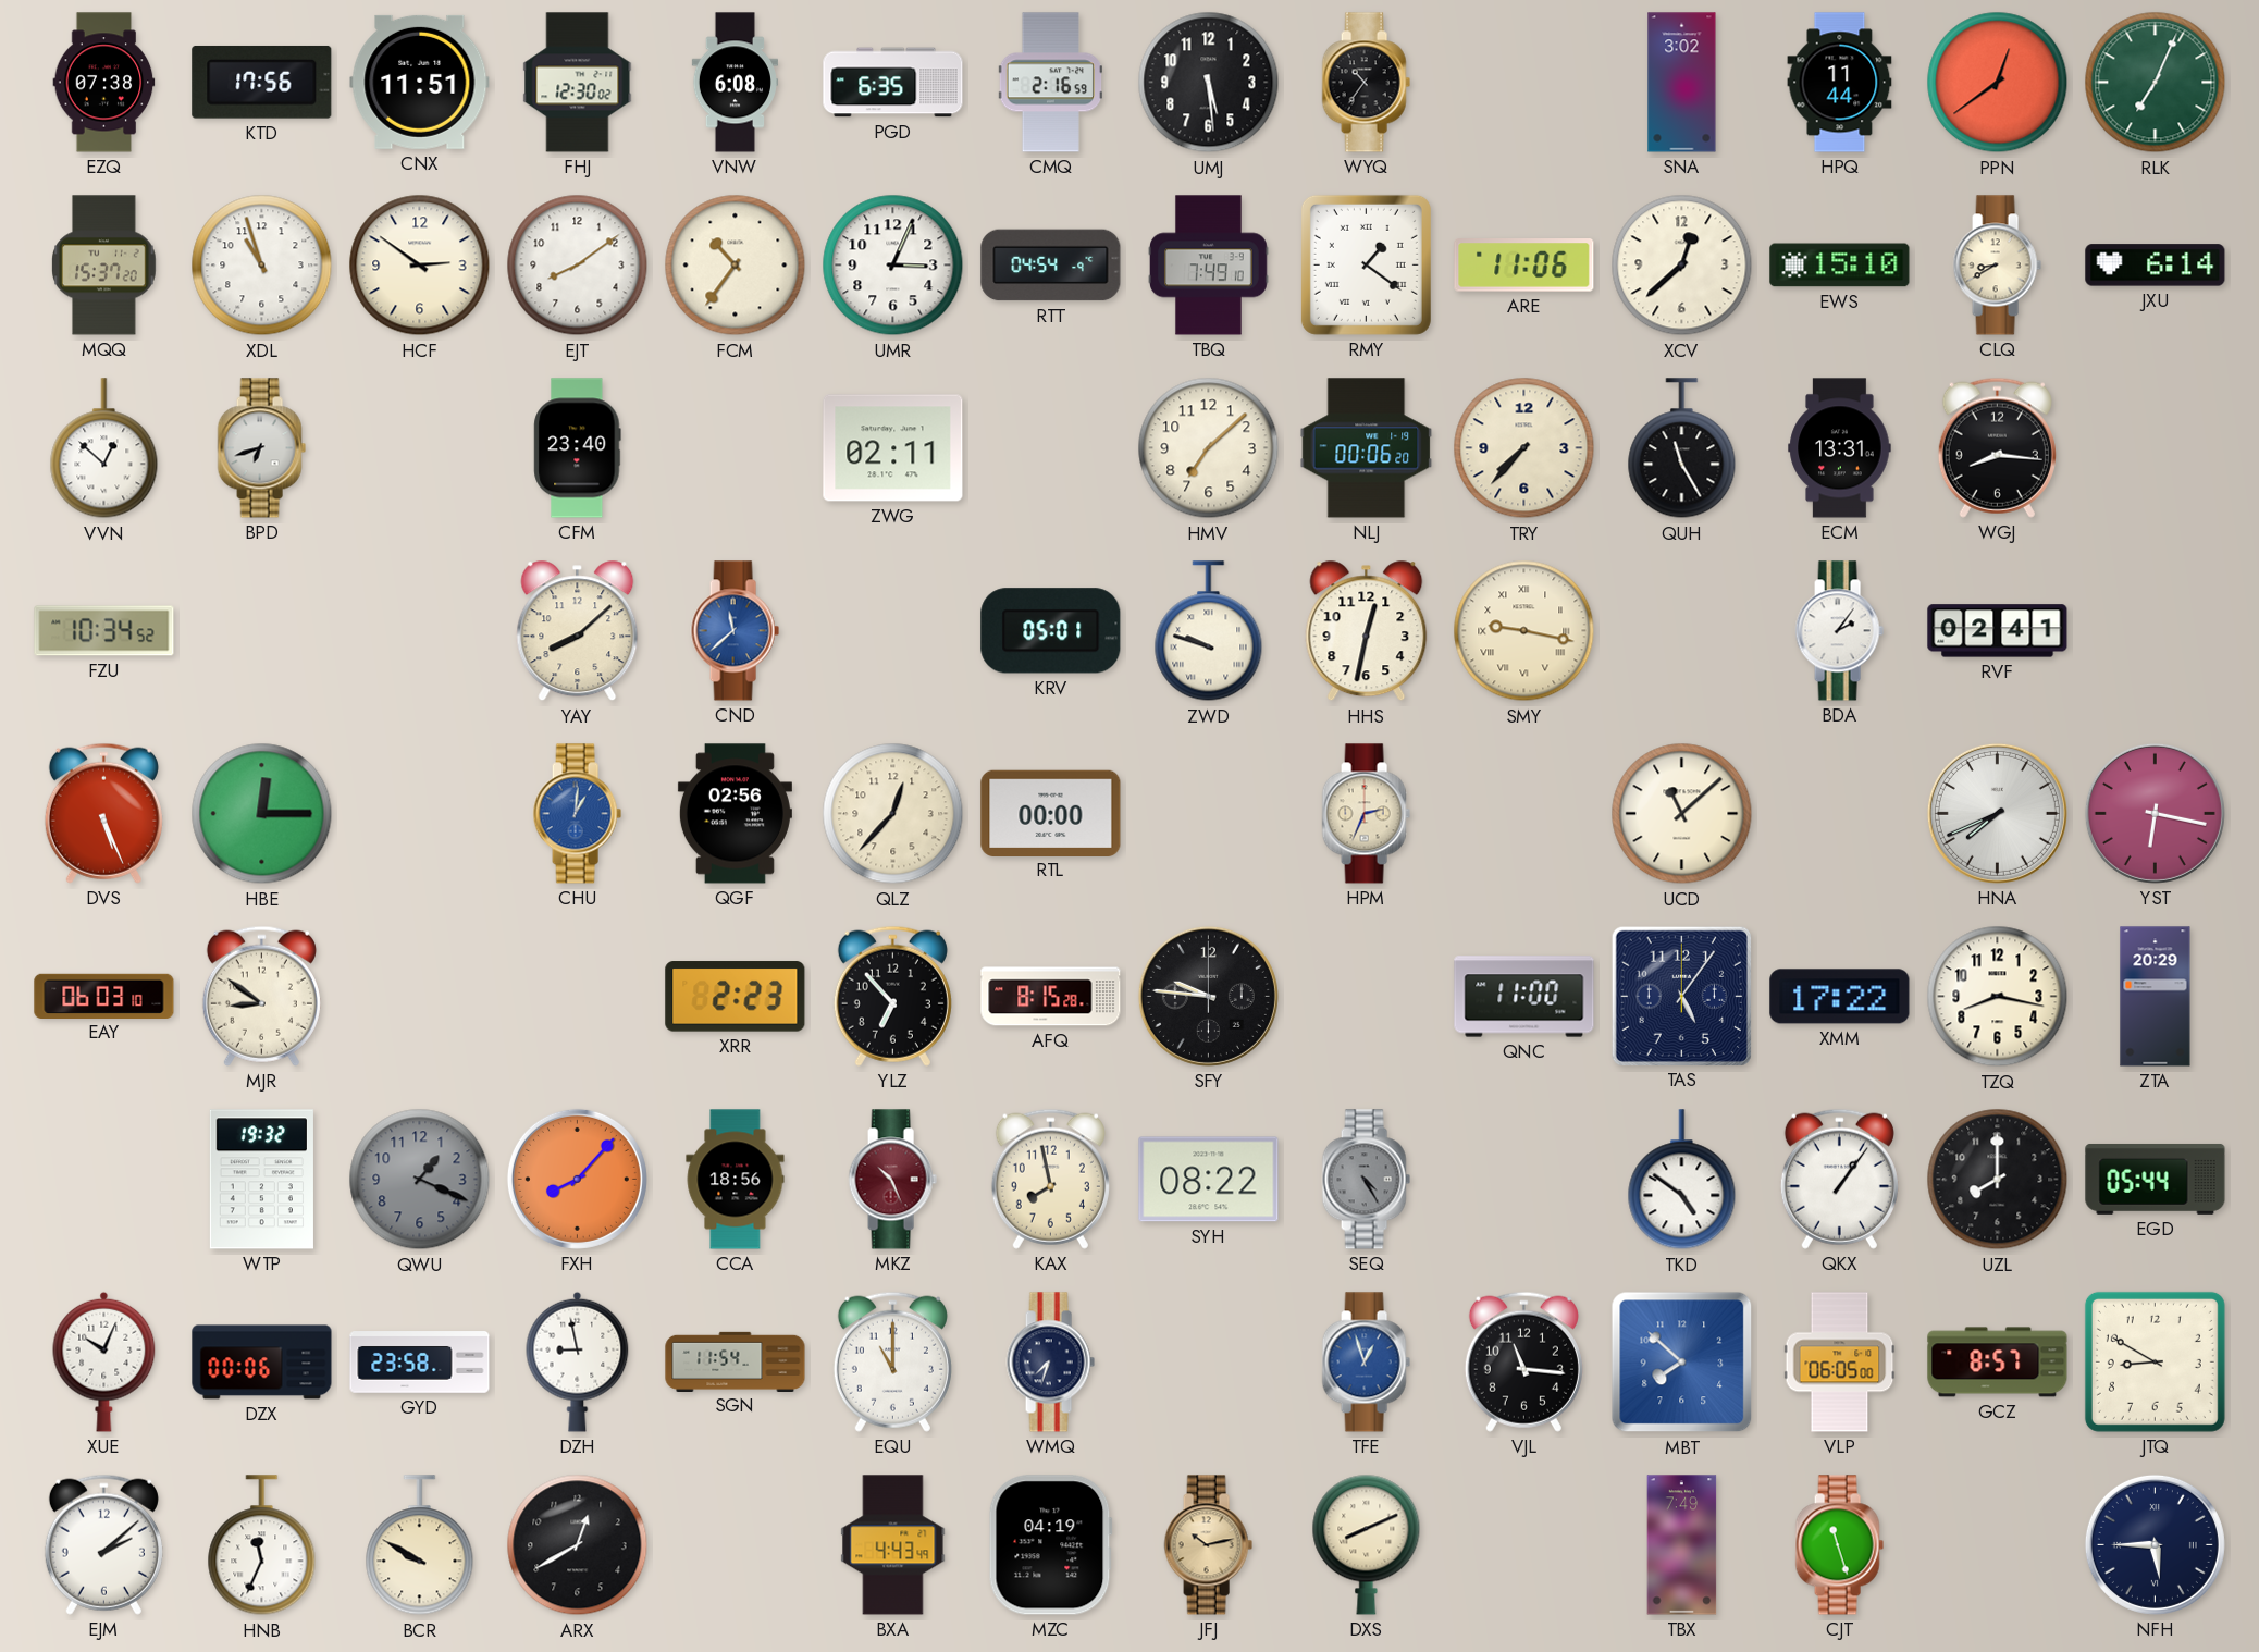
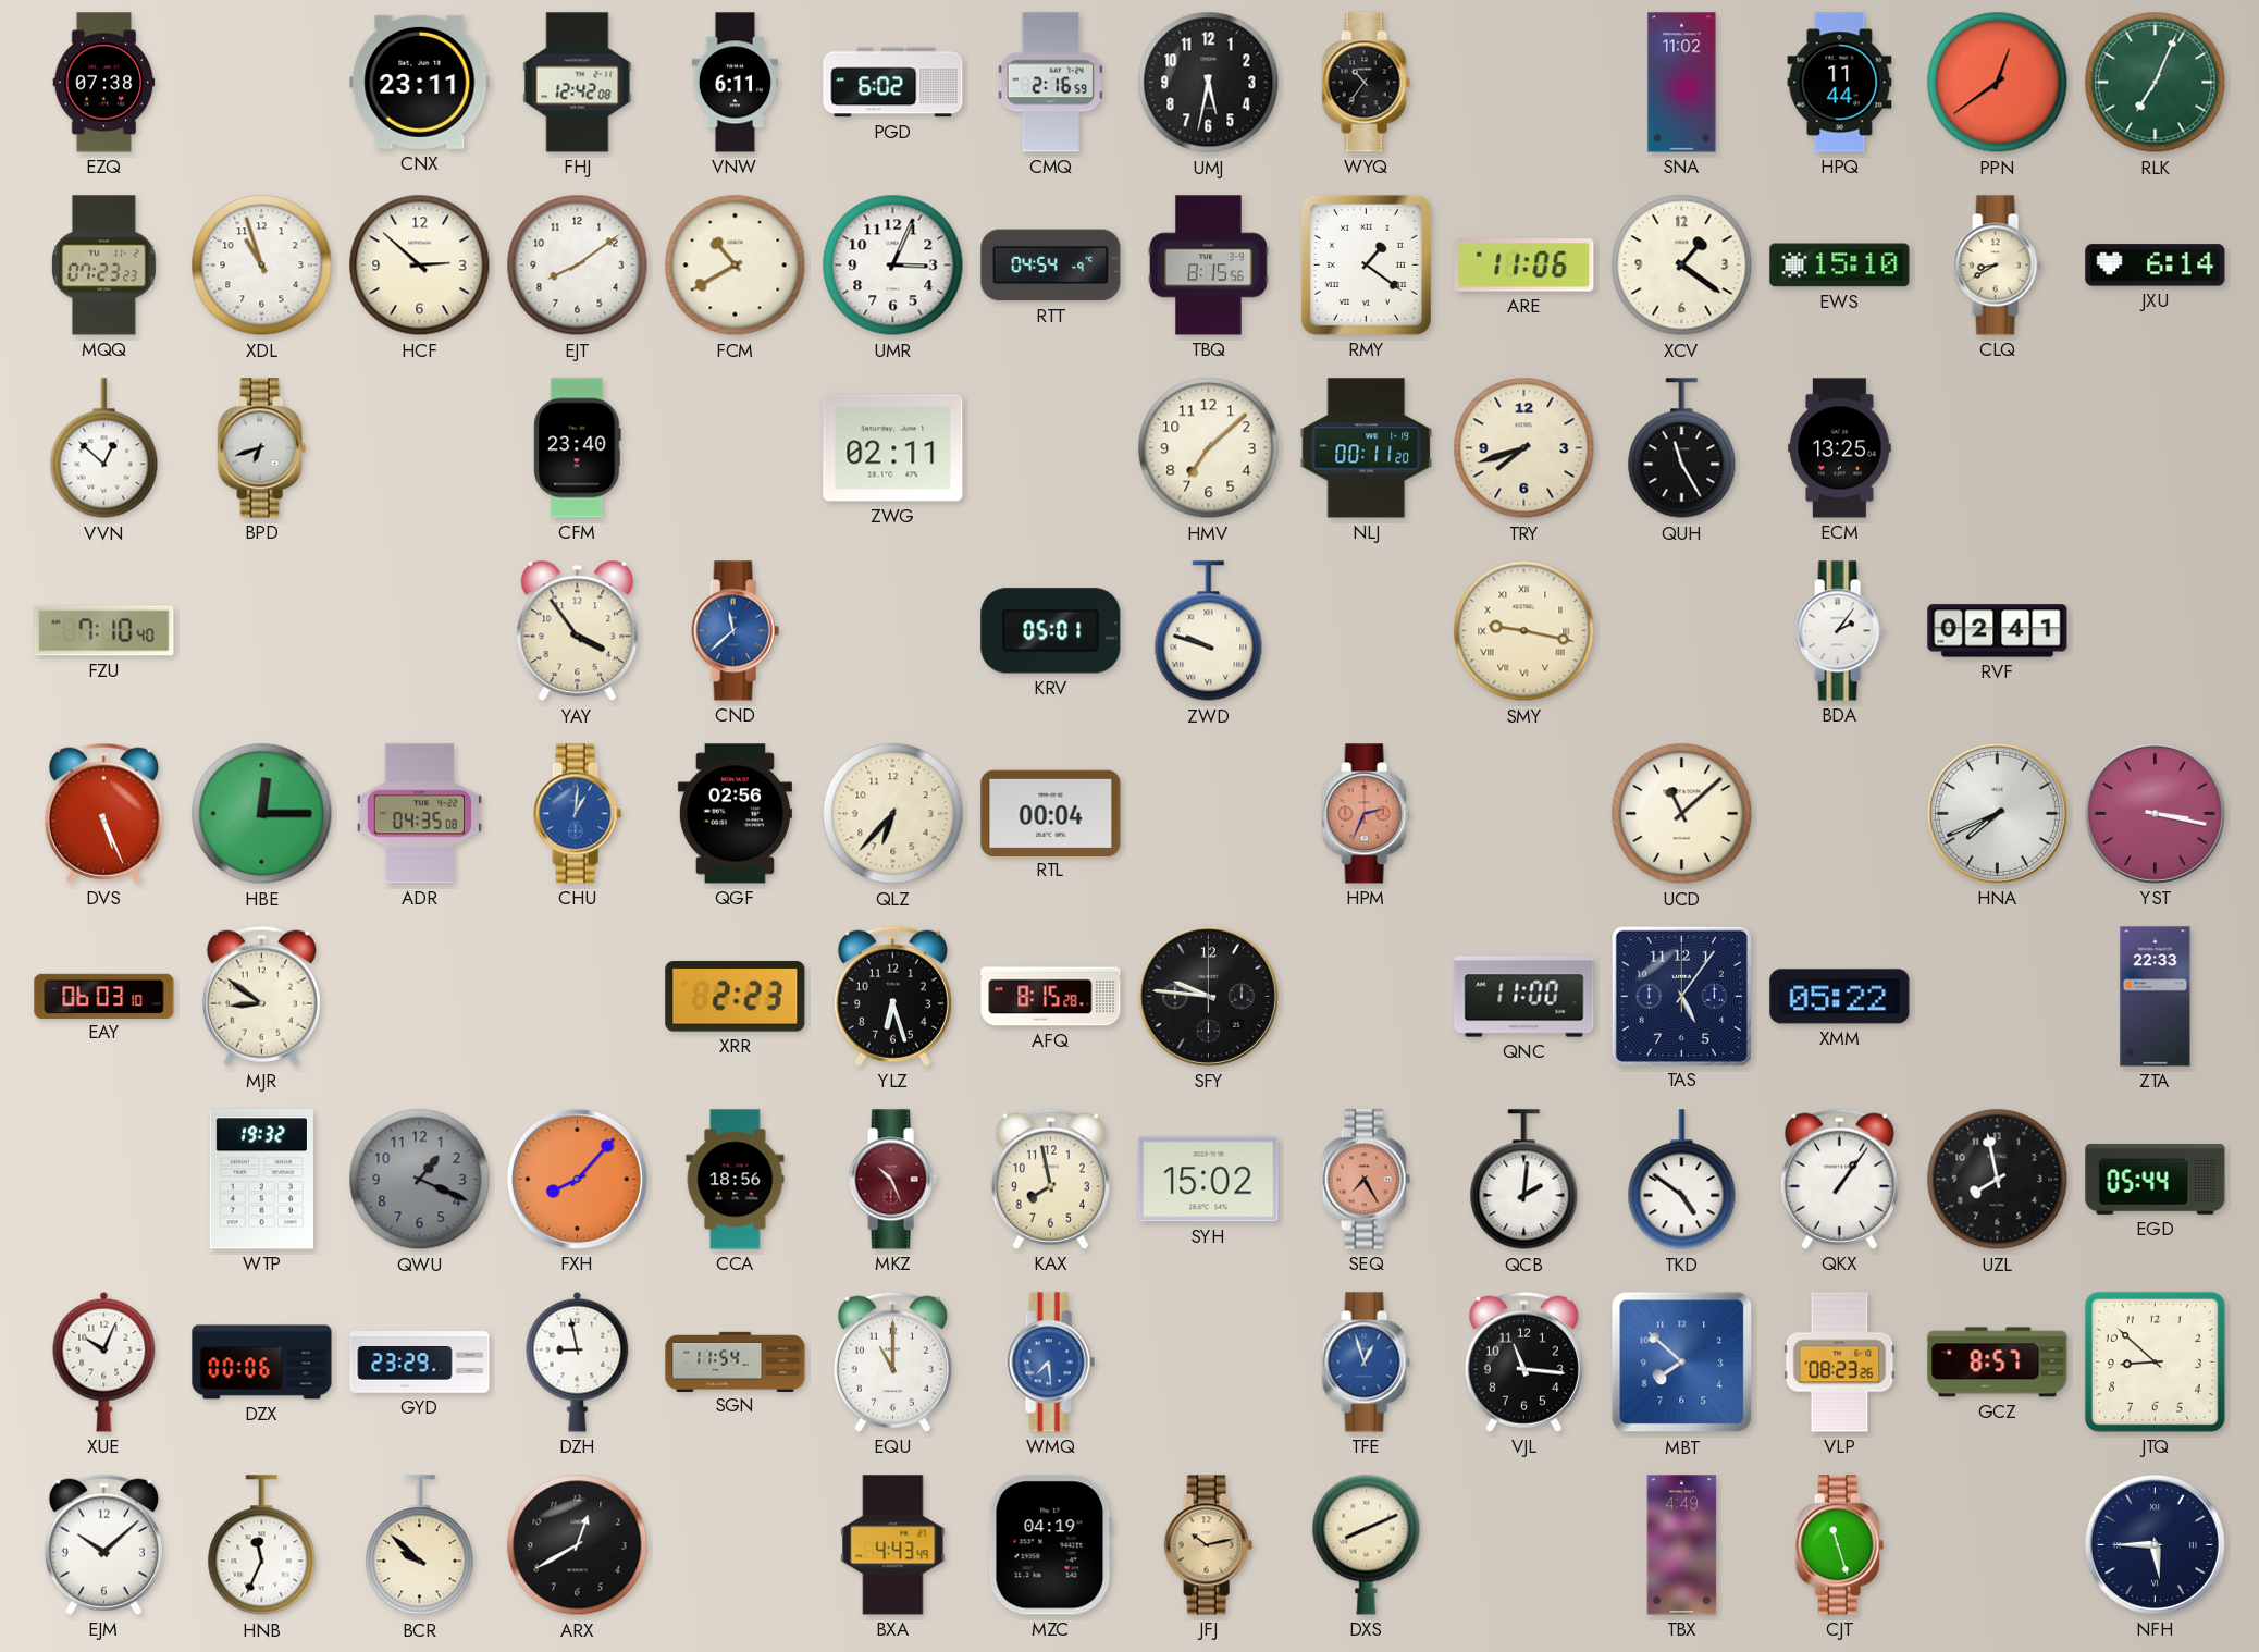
KTD: 17:56 -> none (262, 83)
CNX: 11:51 -> 23:11 (420, 82)
FHJ: 12:30 -> 12:42 (578, 83)
VNW: 6:08 -> 6:11 (735, 83)
PGD: 6:35 -> 6:02 (893, 83)
UMJ: 5:29 -> 5:32 (1209, 83)
SNA: 3:02 -> 11:02 (1682, 83)
MQQ: 15:37 -> 07:23 (104, 266)
HCF: 2:51 -> 2:52 (420, 266)
FCM: 10:36 -> 10:40 (736, 266)
TBQ: 7:49 -> 8:15 (1209, 266)
XCV: 12:38 -> 1:21 (1682, 266)
NLJ: 00:06 -> 00:11 (1367, 448)
TRY: 7:37 -> 7:42 (1524, 448)
ECM: 13:31 -> 13:25 (1840, 448)
WGJ: 8:16 -> none (1997, 447)
FZU: 10:34 -> 7:10 (104, 631)
YAY: 8:08 -> 3:54 (578, 631)
HHS: 12:32 -> none (1367, 631)
ADR: none -> 04:35 (419, 814)
QLZ: 12:37 -> 6:37 (893, 814)
RTL: 00:00 -> 00:04 (1051, 813)
HPM dial: cream -> salmon (1366, 814)
YST: 6:17 -> 3:17 (2155, 813)
YLZ: 6:53 -> 6:27 (892, 996)
XMM: 17:22 -> 05:22 (1840, 997)
TZQ: 8:17 -> none (1998, 997)
ZTA: 20:29 -> 22:33 (2156, 997)
SYH: 08:22 -> 15:02 (1209, 1180)
SEQ: 4:25 -> 7:25 (1366, 1180)
SEQ dial: grey -> salmon (1366, 1180)
QCB: none -> 2:01 (1524, 1180)
UZL: 8:00 -> 7:58 (1998, 1180)
GYD: 23:58 -> 23:29 (420, 1363)
WMQ: 7:33 -> 7:29 (1050, 1363)
WMQ dial: navy -> blue (1050, 1363)
VLP: 06:05 -> 08:23 (1840, 1363)
JTQ: 8:50 -> 8:52 (2155, 1361)
EJM: 2:08 -> 10:08 (103, 1544)
BCR: 9:50 -> 9:52 (420, 1545)
TBX: 7:49 -> 4:49 (1682, 1545)
